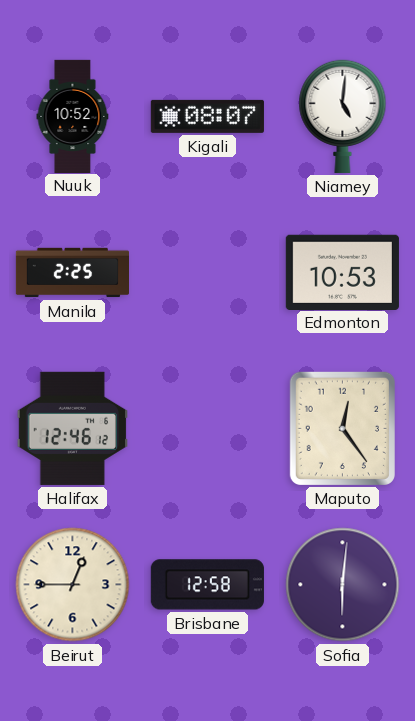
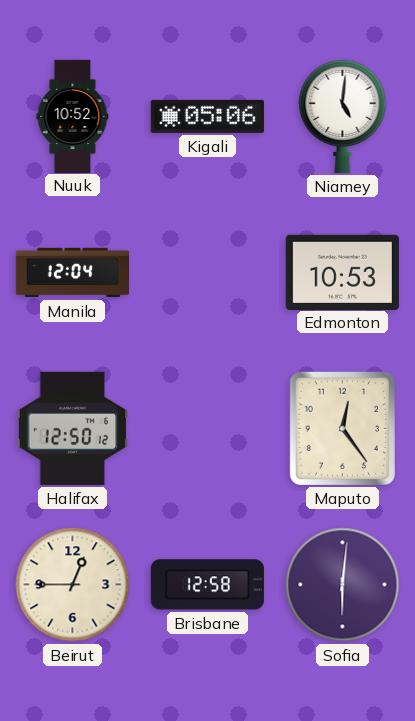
Kigali: 08:07 -> 05:06 (207, 116)
Manila: 2:25 -> 12:04 (72, 273)
Halifax: 12:46 -> 12:50 (72, 428)
